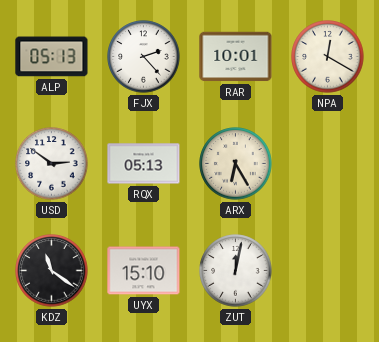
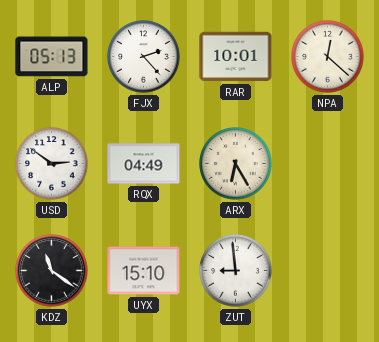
NPA: 12:20 -> 12:22 (328, 57)
RQX: 05:13 -> 04:49 (144, 164)
ZUT: 12:02 -> 8:59 (236, 271)
